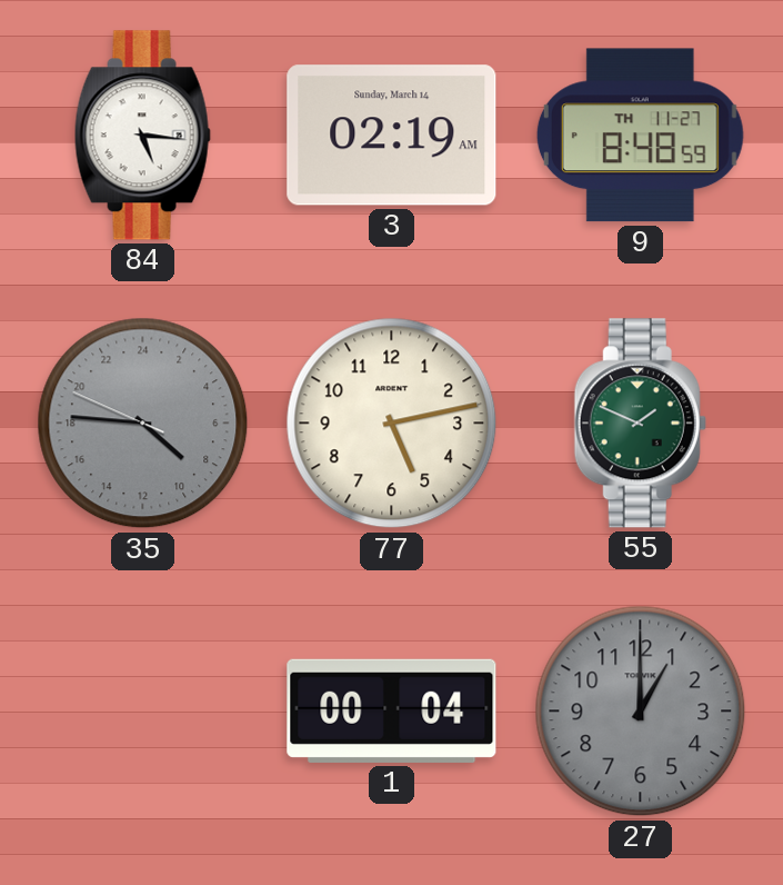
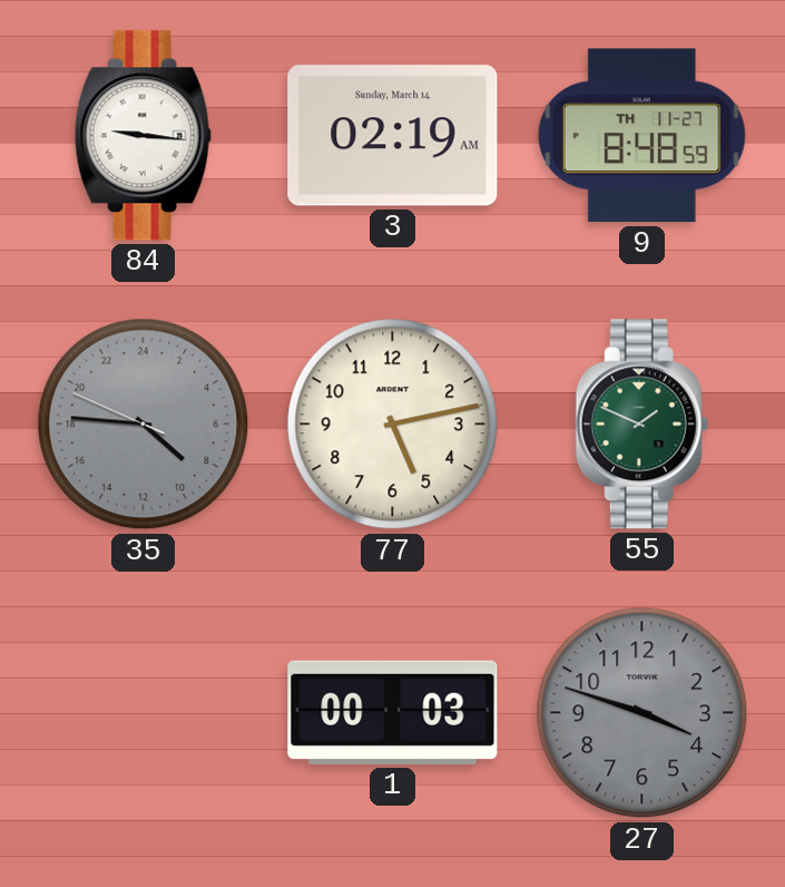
84: 5:16 -> 9:16 (143, 136)
1: 00:04 -> 00:03 (393, 712)
27: 1:00 -> 3:48 (642, 713)
